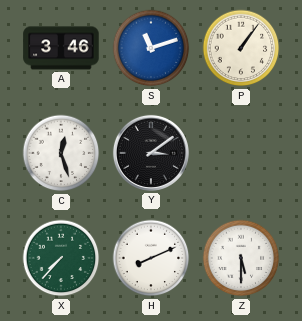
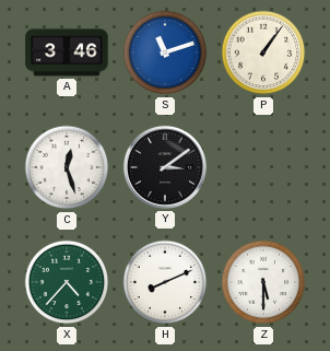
X: 7:37 -> 4:37 (67, 282)
